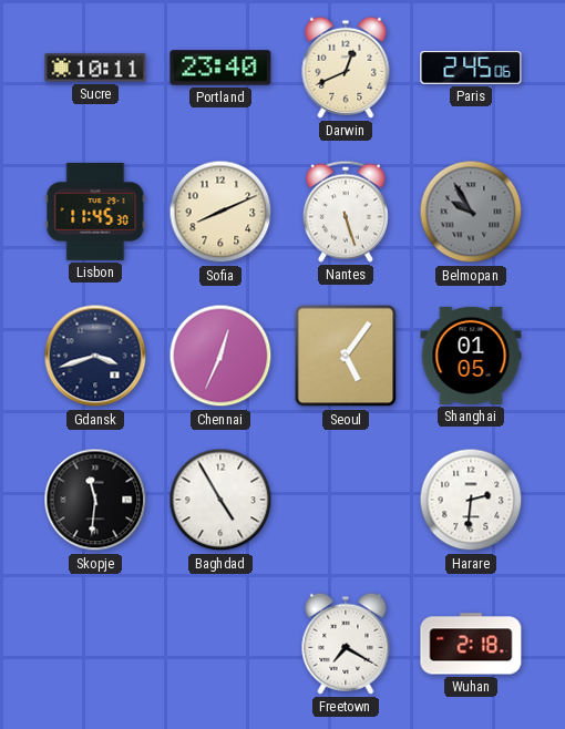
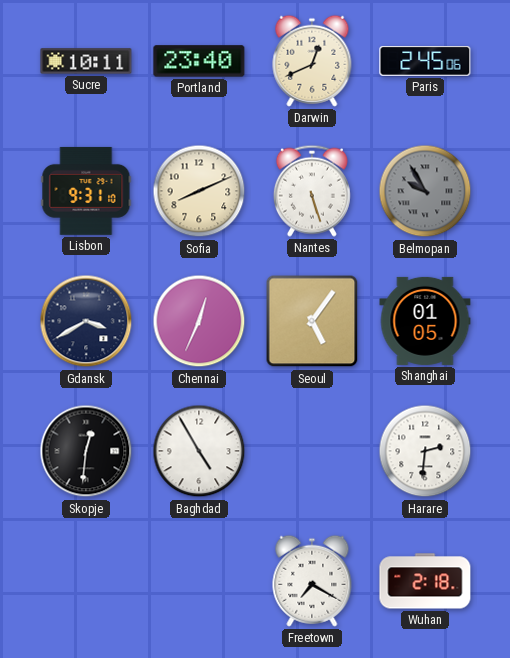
Lisbon: 11:45 -> 9:31 (86, 191)
Gdansk: 3:42 -> 3:40 (86, 321)
Skopje: 11:31 -> 12:31 (86, 451)
